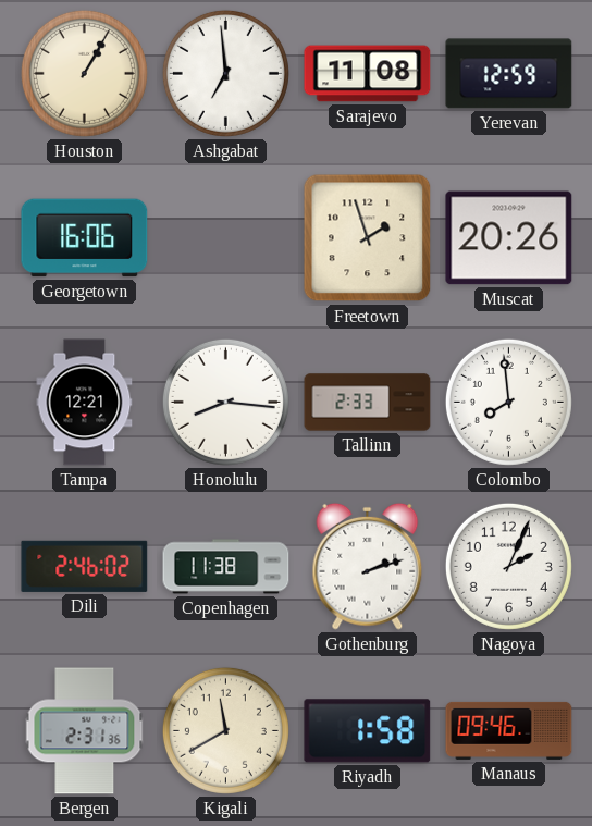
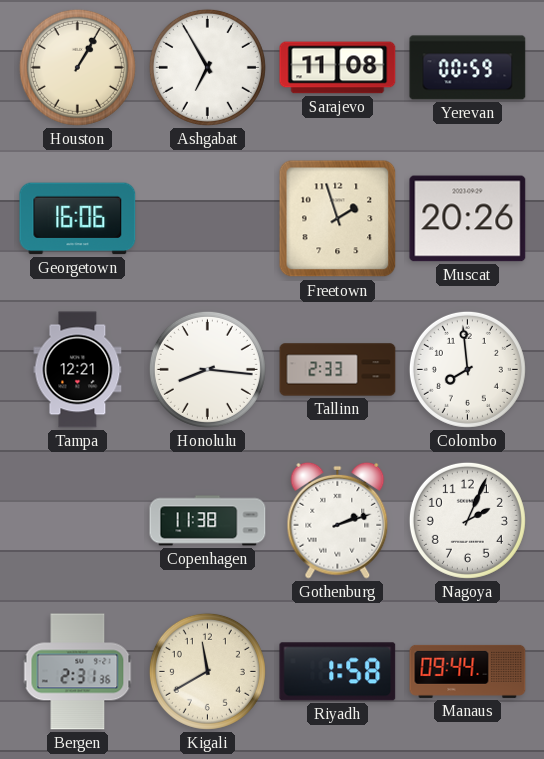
Ashgabat: 6:59 -> 6:55 (207, 67)
Yerevan: 12:59 -> 00:59 (468, 68)
Dili: 2:46 -> none (85, 566)
Manaus: 09:46 -> 09:44 (468, 671)
